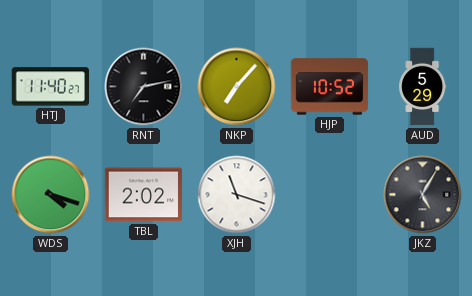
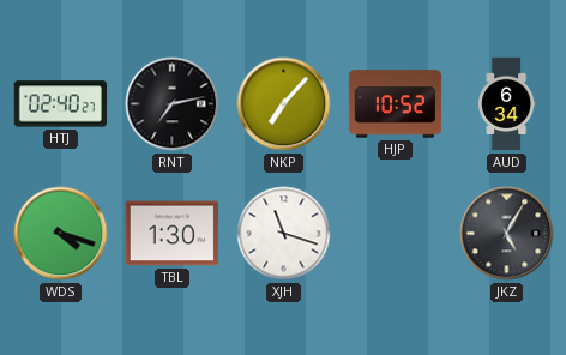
HTJ: 11:40 -> 02:40 (60, 104)
AUD: 5:29 -> 6:34 (507, 104)
TBL: 2:02 -> 1:30 (173, 234)
